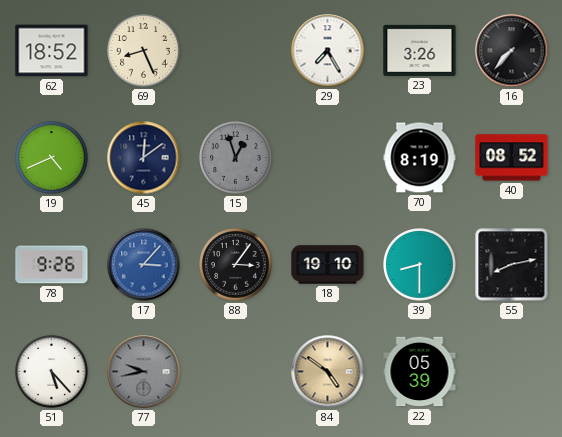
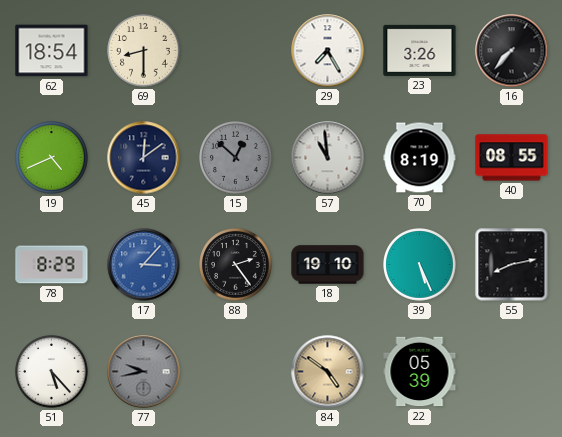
62: 18:52 -> 18:54 (52, 51)
69: 8:26 -> 8:30 (144, 51)
15: 12:57 -> 12:52 (236, 158)
57: none -> 10:59 (328, 158)
40: 08:52 -> 08:55 (512, 158)
78: 9:26 -> 8:29 (52, 265)
88: 3:06 -> 2:24 (236, 265)
39: 8:30 -> 5:26 (420, 265)
